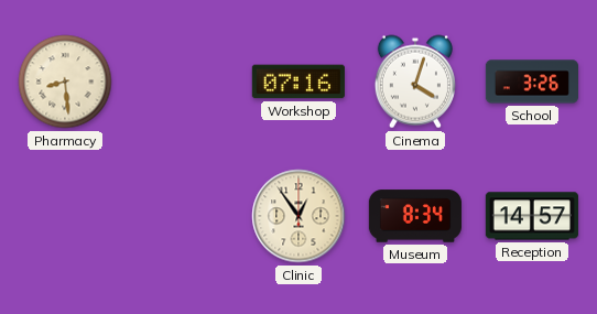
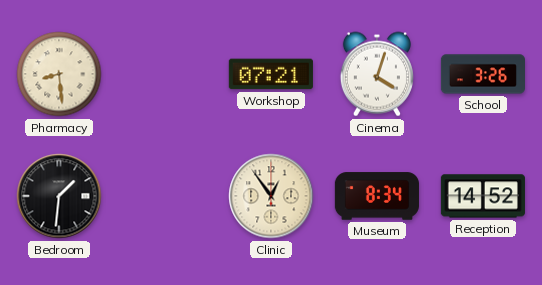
Workshop: 07:16 -> 07:21 (271, 74)
Bedroom: none -> 1:31 (59, 196)
Reception: 14:57 -> 14:52 (483, 196)
